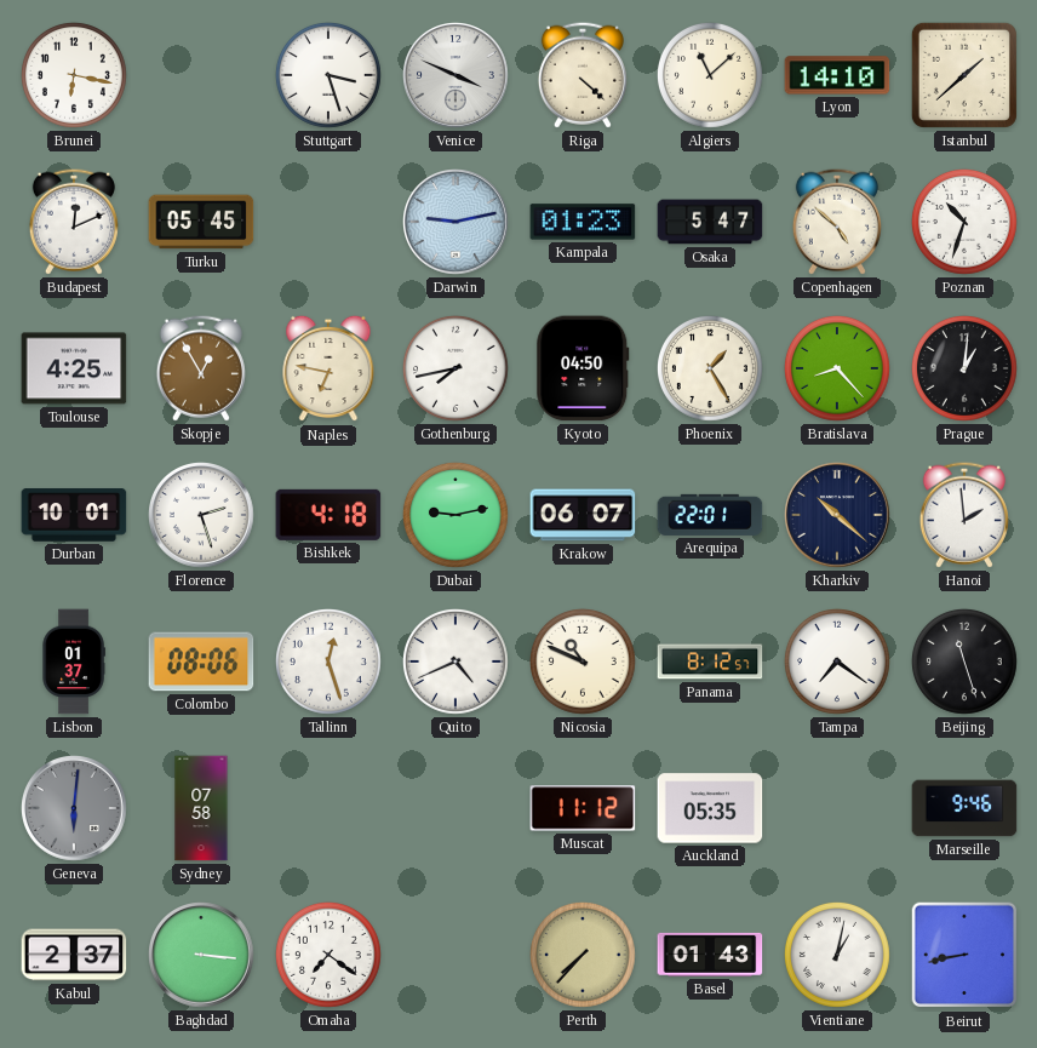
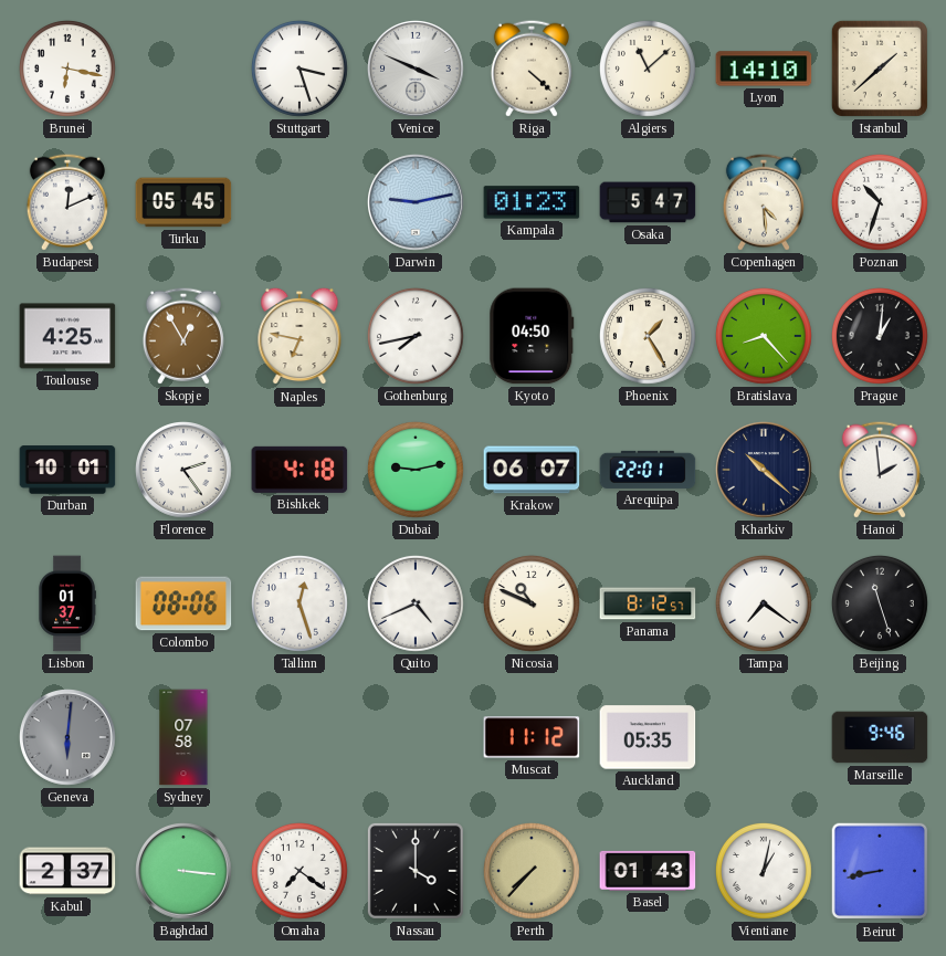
Copenhagen: 4:52 -> 4:29 (764, 202)
Florence: 2:27 -> 2:24 (185, 471)
Nassau: none -> 4:00 (416, 871)
